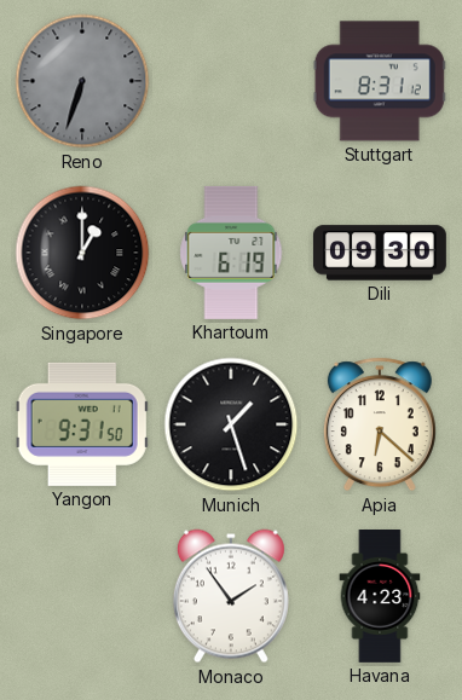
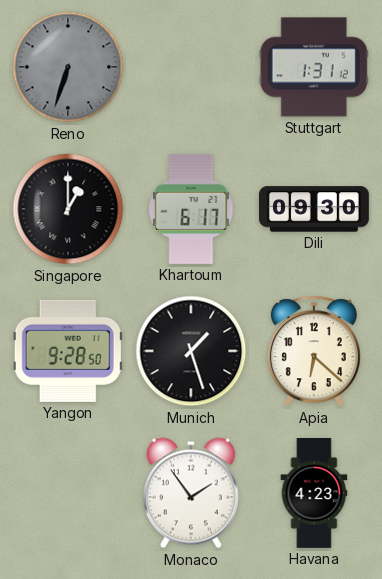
Stuttgart: 8:31 -> 1:31 (314, 67)
Khartoum: 6:19 -> 6:17 (191, 209)
Yangon: 9:31 -> 9:28 (68, 351)
